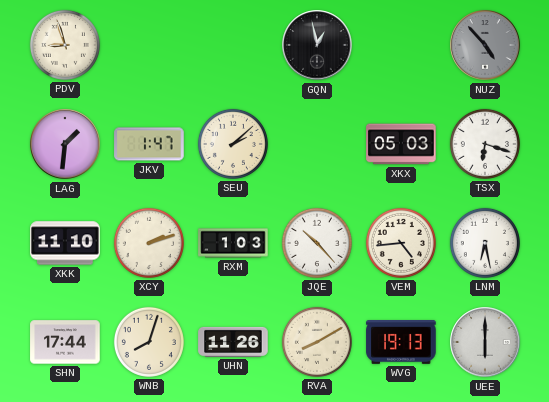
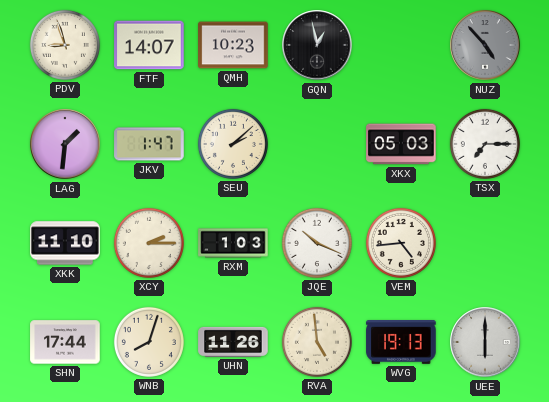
FTF: none -> 14:07 (149, 45)
QMH: none -> 10:23 (233, 45)
TSX: 6:18 -> 7:15 (485, 144)
XCY: 2:12 -> 2:15 (149, 243)
JQE: 10:23 -> 10:19 (317, 243)
LNM: 6:28 -> none (485, 243)
RVA: 8:10 -> 4:59 (317, 342)
